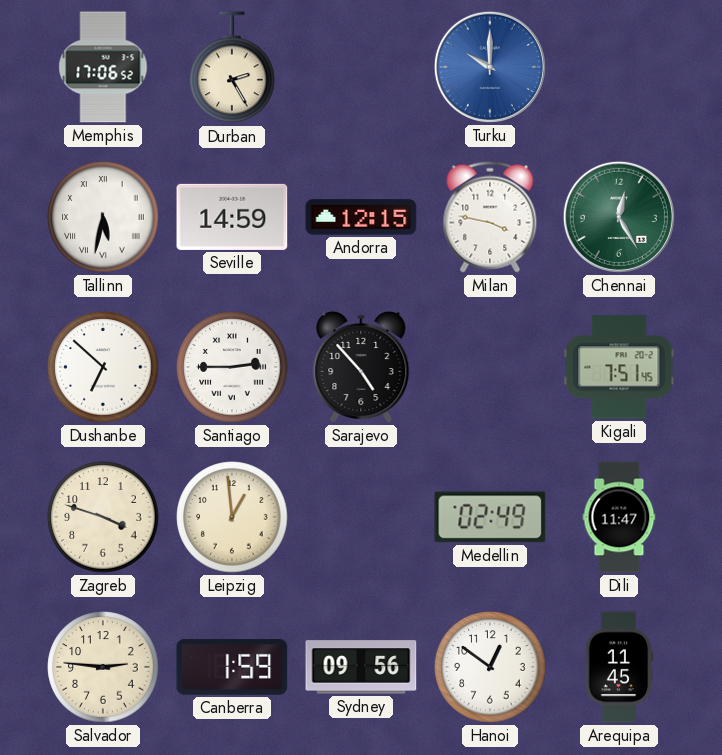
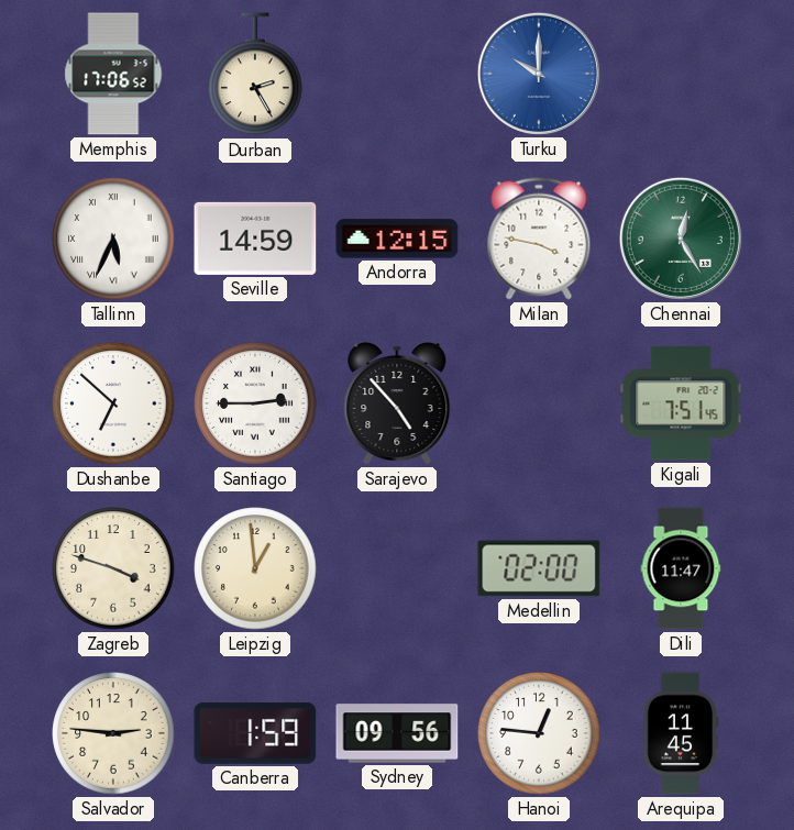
Tallinn: 5:32 -> 5:34 (113, 239)
Medellin: 02:49 -> 02:00 (539, 568)
Hanoi: 12:51 -> 12:46 (539, 733)
